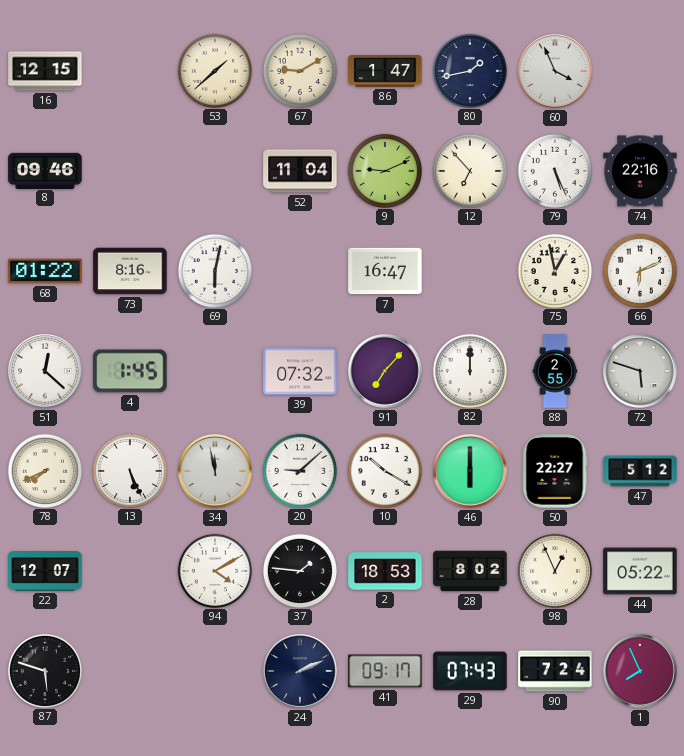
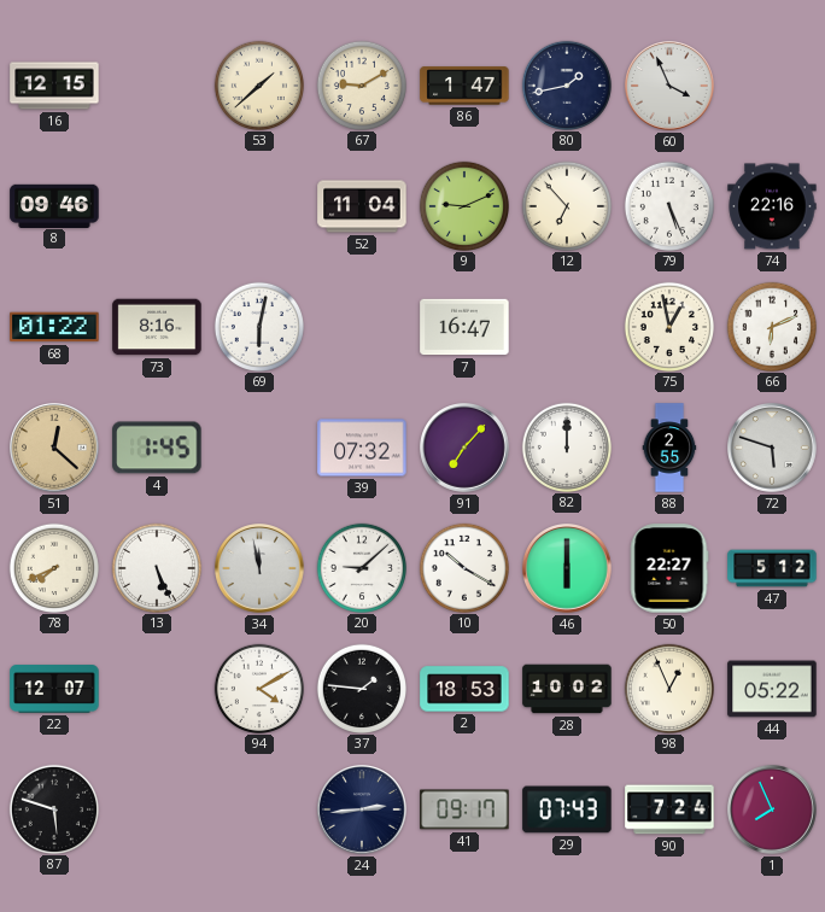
51 dial: white -> champagne (55, 449)
28: 8:02 -> 10:02 (567, 689)
24: 2:11 -> 2:44 (363, 811)
